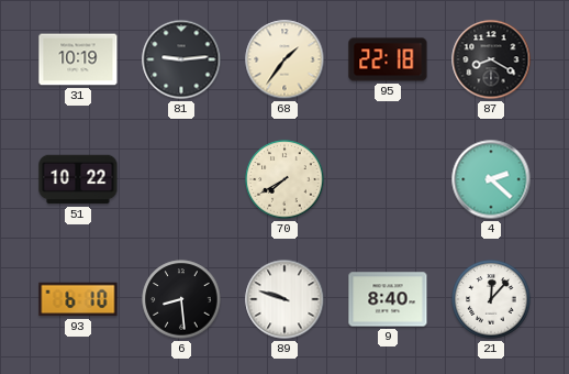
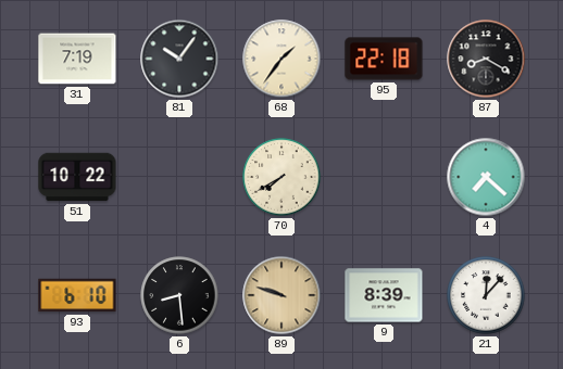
31: 10:19 -> 7:19 (77, 59)
81: 9:14 -> 10:06 (179, 59)
4: 2:22 -> 7:22 (486, 177)
89 dial: white -> champagne (281, 295)
9: 8:40 -> 8:39 (384, 295)
